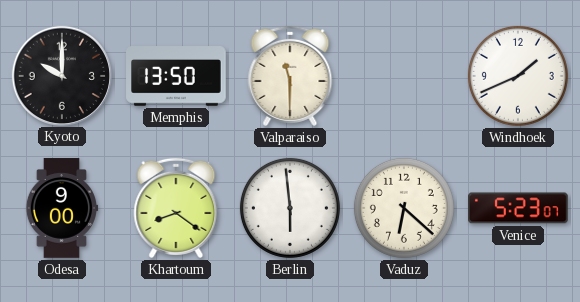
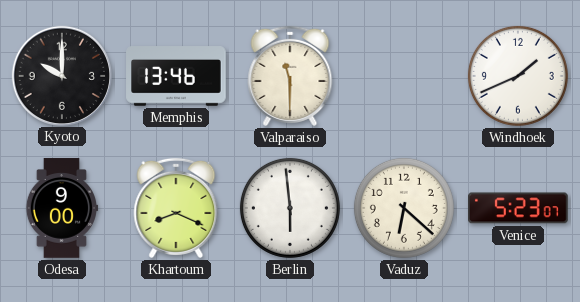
Memphis: 13:50 -> 13:46 (176, 76)
Khartoum: 8:21 -> 8:19 (176, 208)
